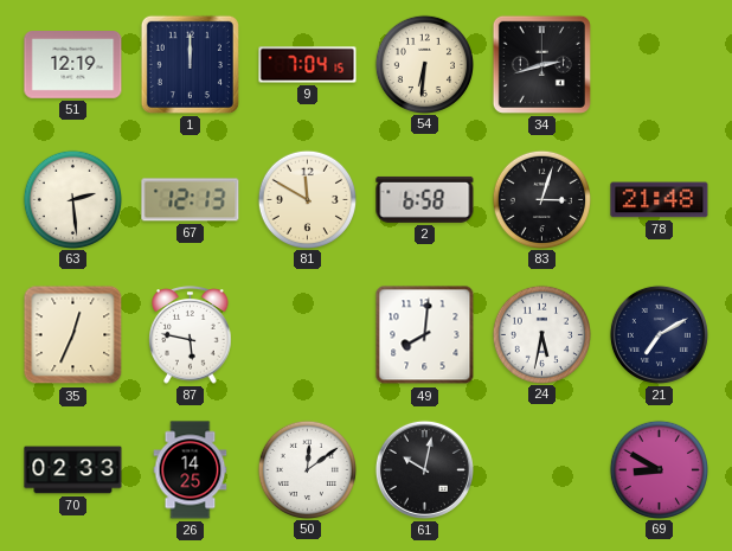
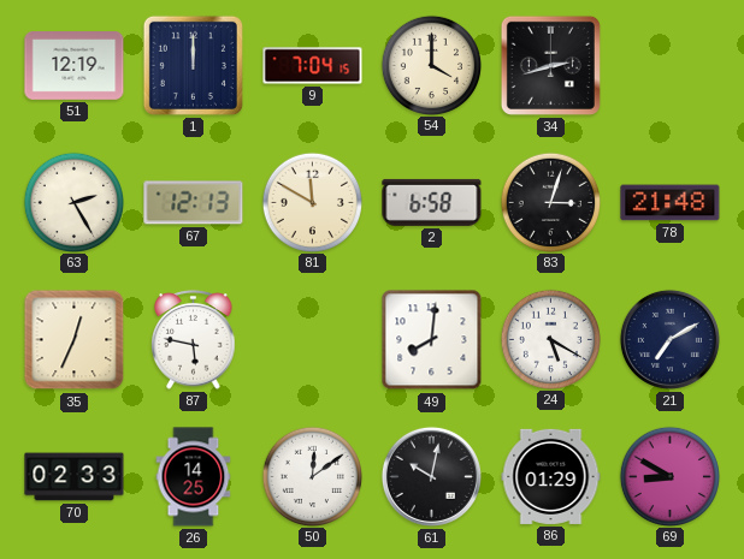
54: 6:31 -> 4:00 (431, 65)
63: 2:29 -> 2:25 (73, 202)
24: 5:32 -> 5:20 (550, 339)
86: none -> 01:29 (551, 476)
